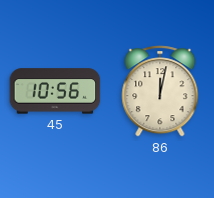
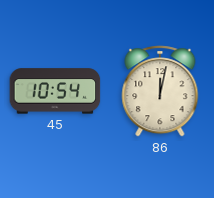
45: 10:56 -> 10:54 (55, 91)
